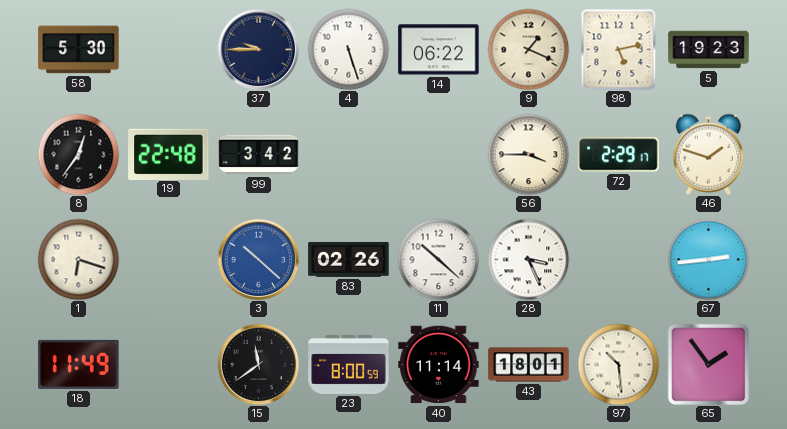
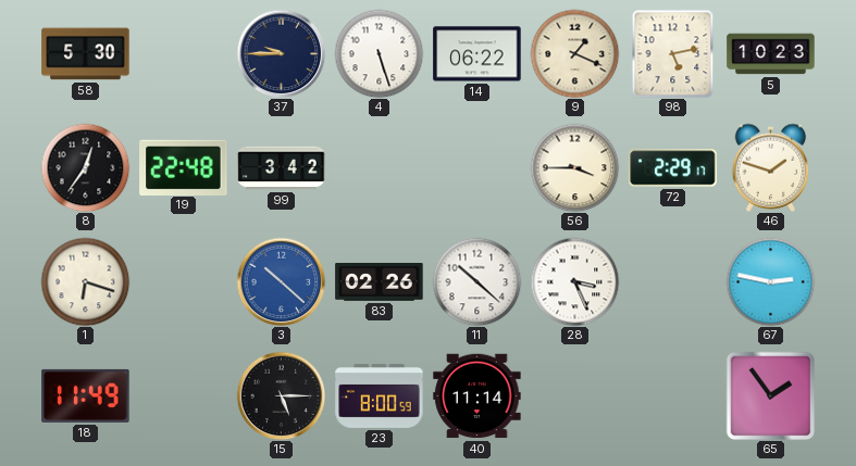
5: 19:23 -> 10:23 (771, 54)
67: 2:44 -> 2:47 (770, 281)
15: 11:39 -> 5:15 (281, 395)
43: 18:01 -> none (529, 365)
97: 10:29 -> none (618, 364)
